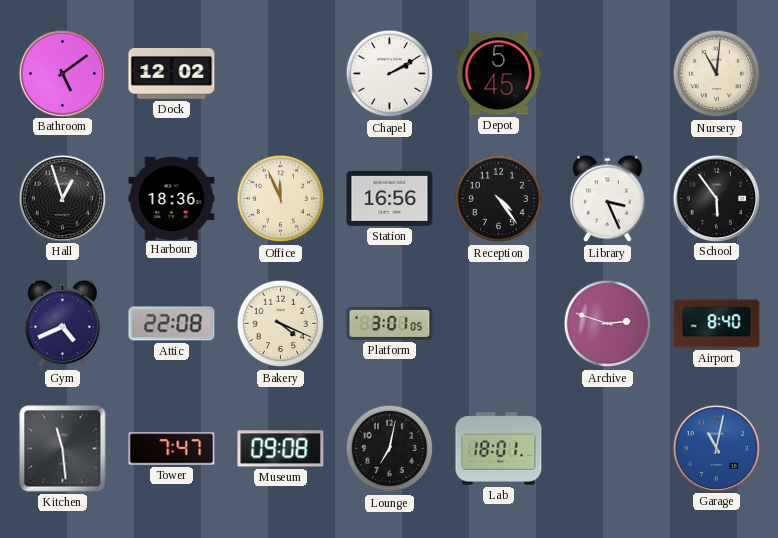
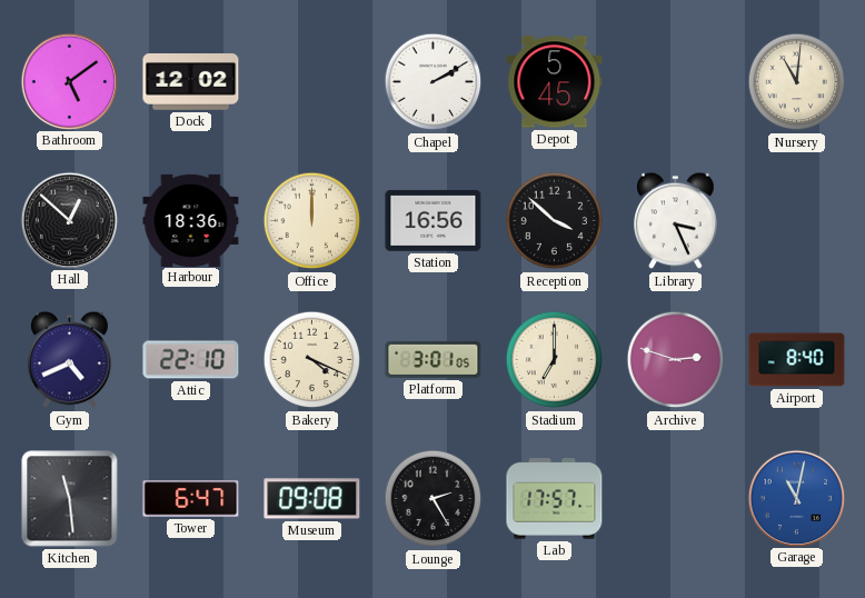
Hall: 12:57 -> 12:52 (69, 220)
Office: 11:56 -> 12:00 (312, 221)
Reception: 4:24 -> 3:52 (555, 221)
School: 5:54 -> none (716, 198)
Attic: 22:08 -> 22:10 (191, 360)
Stadium: none -> 7:00 (555, 360)
Tower: 7:47 -> 6:47 (191, 499)
Lounge: 7:02 -> 2:25 (434, 499)
Lab: 18:01 -> 17:57 (555, 499)
